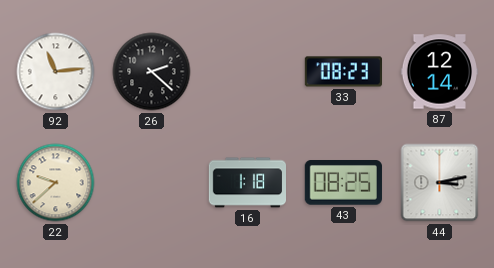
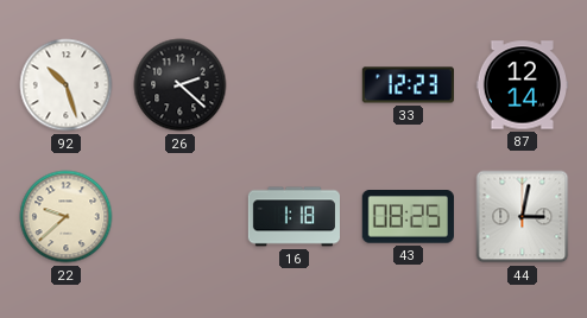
92: 11:14 -> 10:27 (67, 85)
33: 08:23 -> 12:23 (408, 85)
44: 3:13 -> 3:02 (523, 217)
